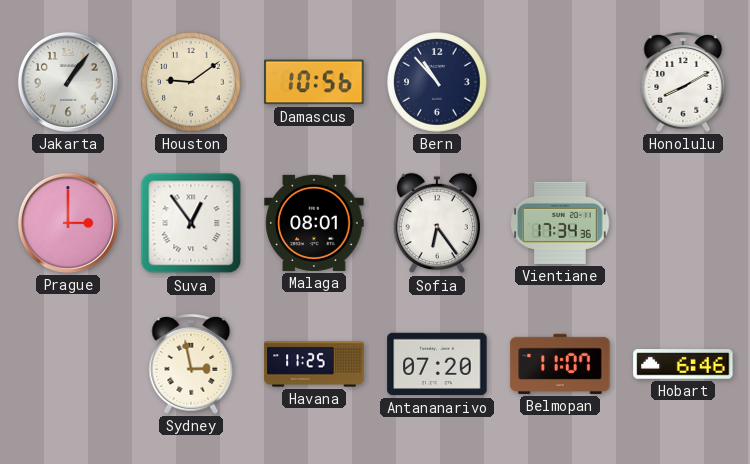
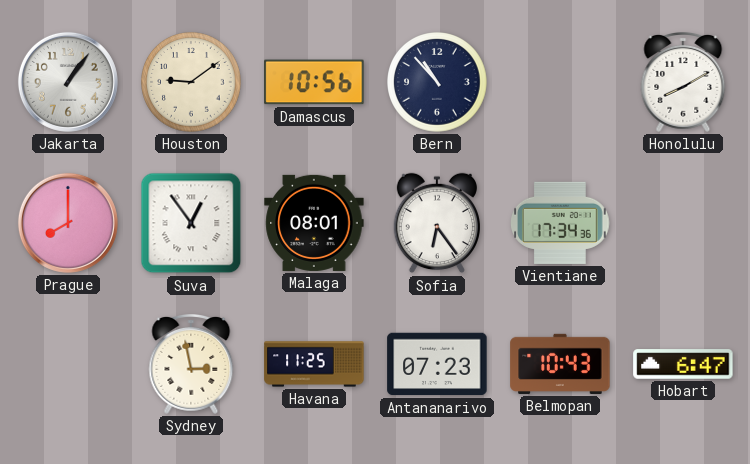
Prague: 3:00 -> 8:00 (68, 223)
Antananarivo: 07:20 -> 07:23 (437, 364)
Belmopan: 11:07 -> 10:43 (560, 364)
Hobart: 6:46 -> 6:47 (683, 364)
